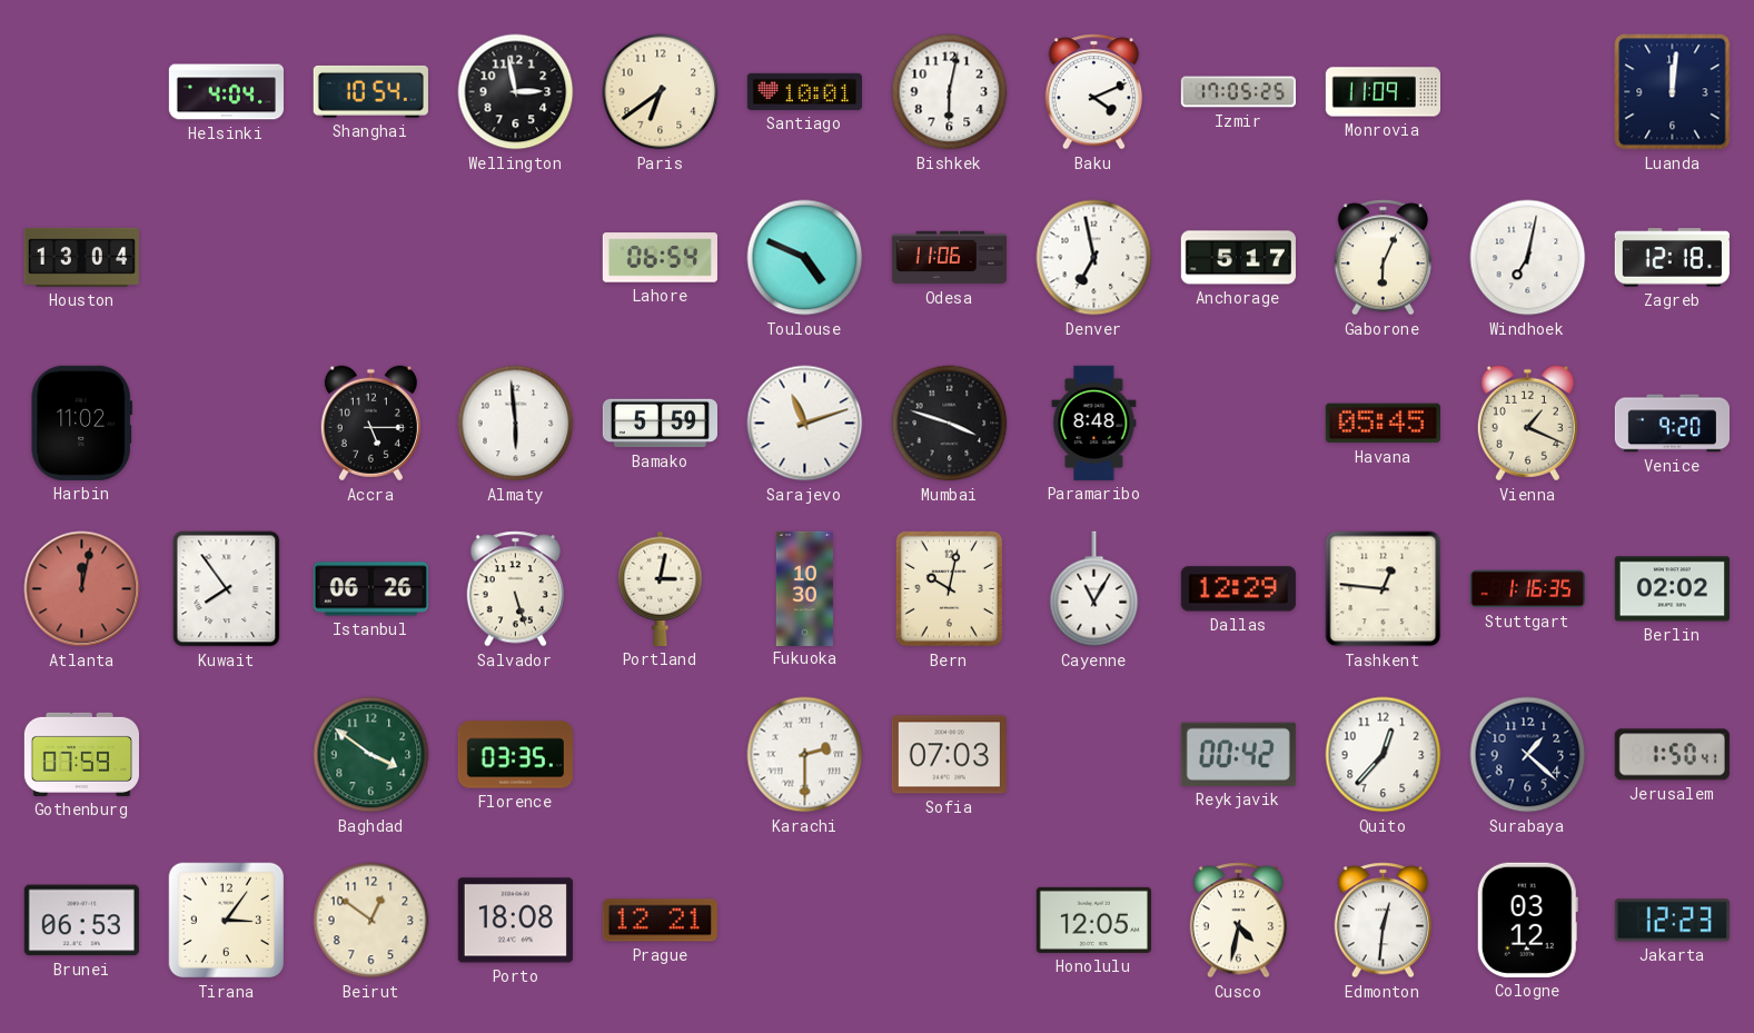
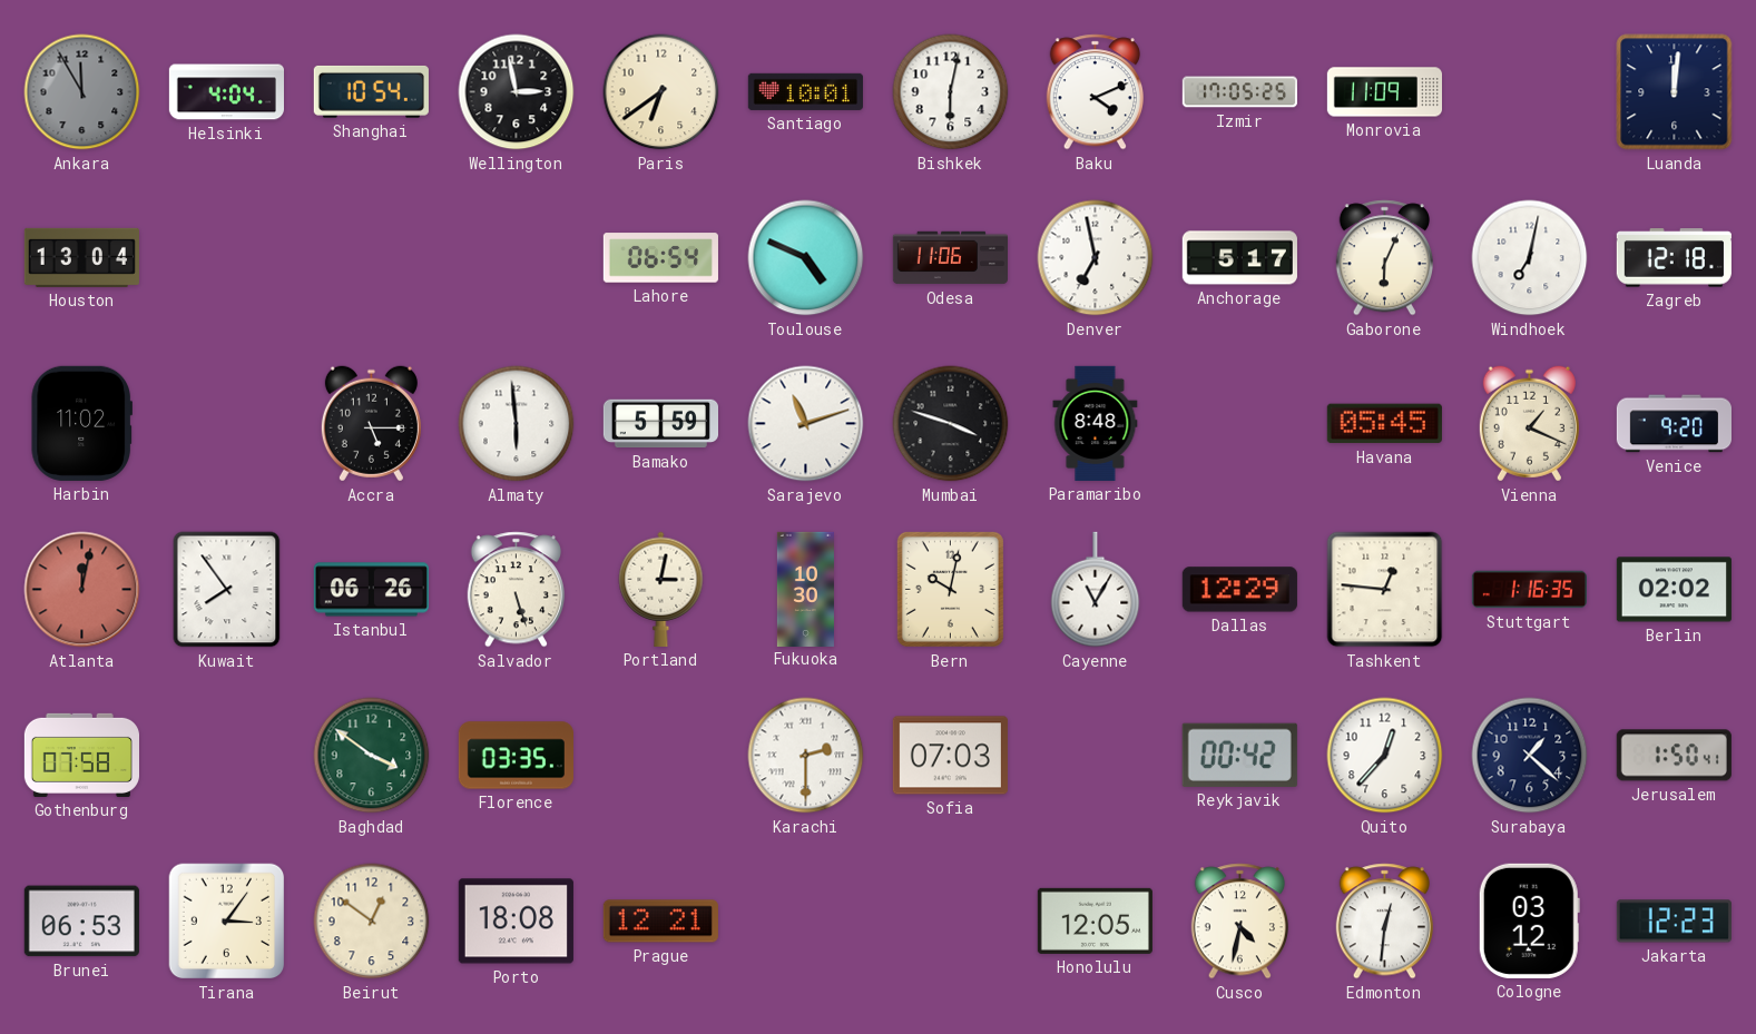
Ankara: none -> 11:55 (82, 92)
Gothenburg: 07:59 -> 07:58 (81, 755)
